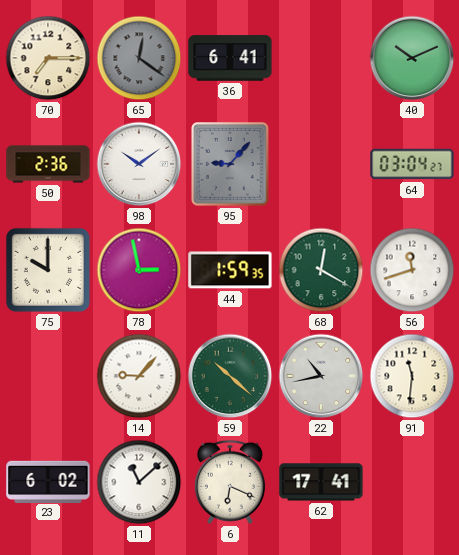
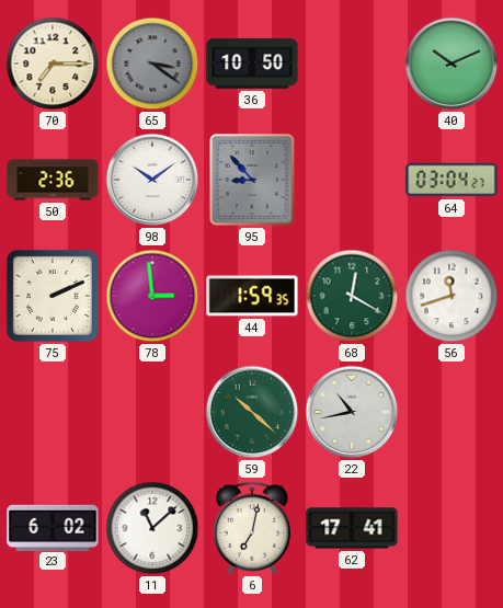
65: 12:21 -> 3:21 (152, 64)
36: 6:41 -> 10:50 (252, 64)
95: 9:07 -> 8:53 (252, 180)
75: 10:00 -> 2:11 (53, 296)
78: 2:58 -> 2:59 (152, 296)
14: 9:07 -> none (139, 376)
91: 11:31 -> none (412, 376)
6: 6:19 -> 7:02 (252, 528)
